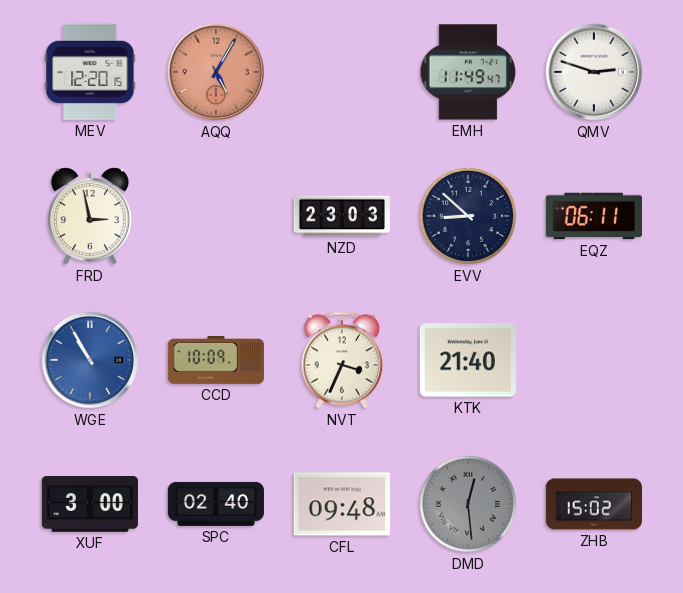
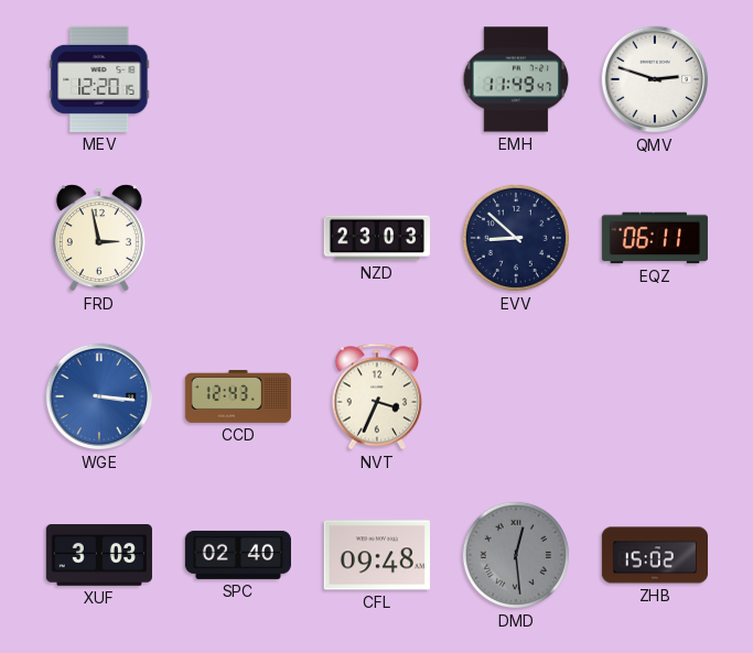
AQQ: 5:05 -> none (216, 72)
WGE: 10:55 -> 3:16 (99, 396)
CCD: 10:09 -> 12:43 (238, 396)
KTK: 21:40 -> none (468, 360)
XUF: 3:00 -> 3:03 (99, 556)
